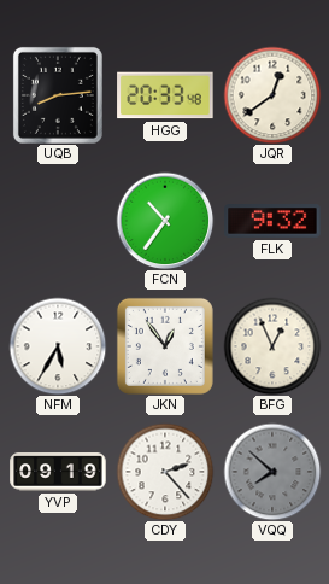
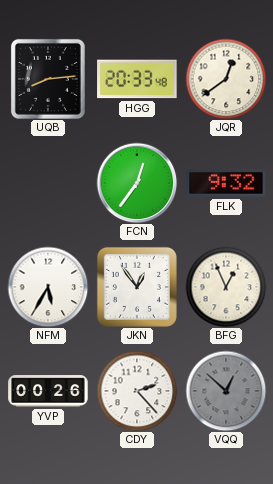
FCN: 10:36 -> 12:36 (137, 183)
YVP: 09:19 -> 00:26 (48, 391)
VQQ: 7:52 -> 12:52 (226, 391)
